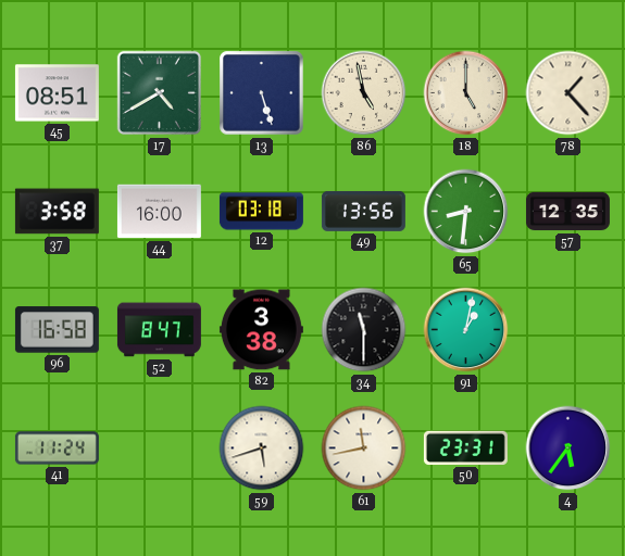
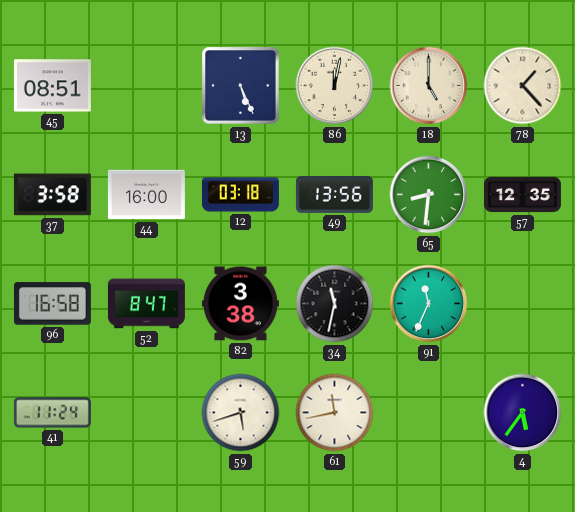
17: 4:40 -> none (160, 93)
13: 5:27 -> 5:26 (241, 86)
86: 4:58 -> 12:02 (335, 86)
34: 11:30 -> 11:32 (335, 304)
91: 1:02 -> 11:34 (429, 304)
50: 23:31 -> none (465, 447)
